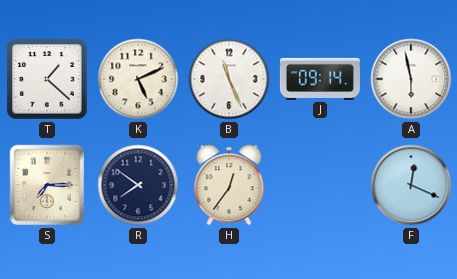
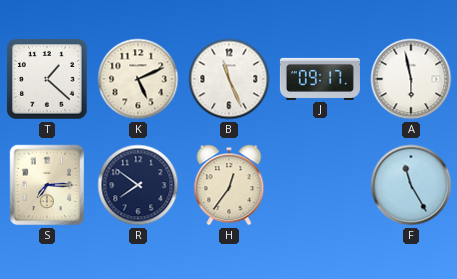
J: 09:14 -> 09:17 (320, 79)
F: 12:19 -> 11:25 (411, 185)
